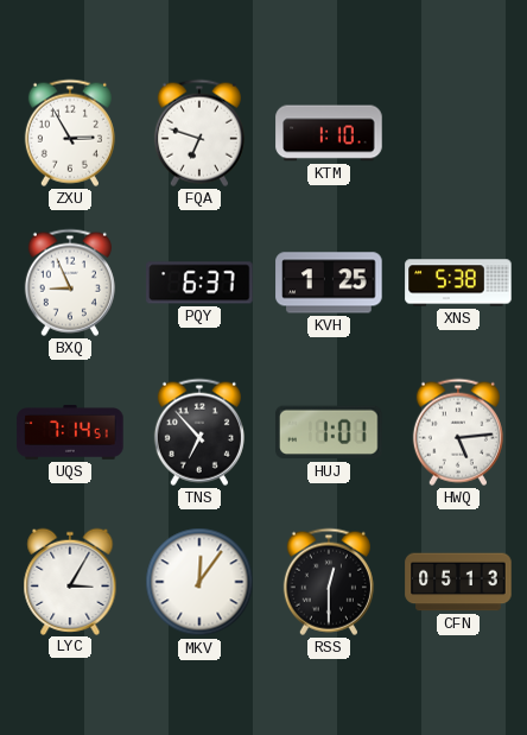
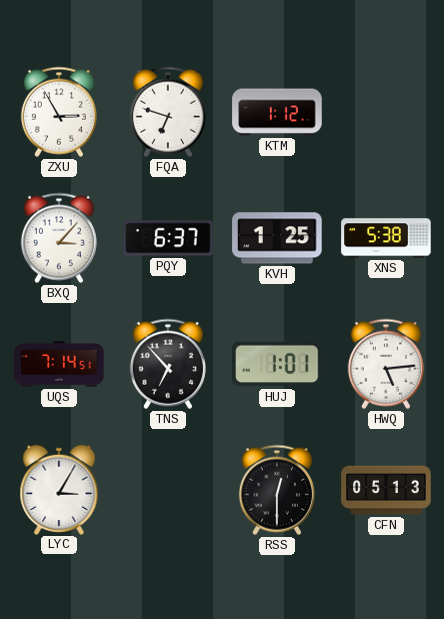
KTM: 1:10 -> 1:12 (277, 112)
BXQ: 8:56 -> 3:07 (59, 238)
MKV: 12:06 -> none (199, 582)
